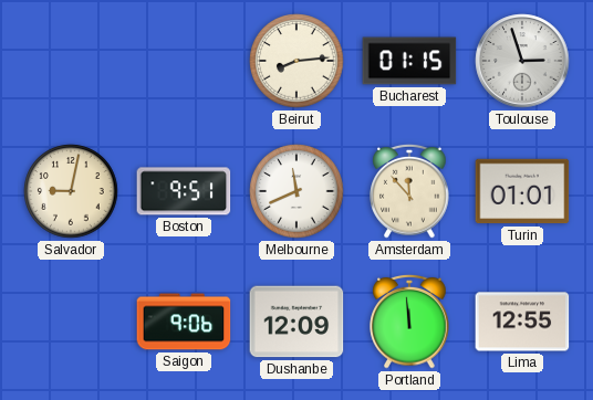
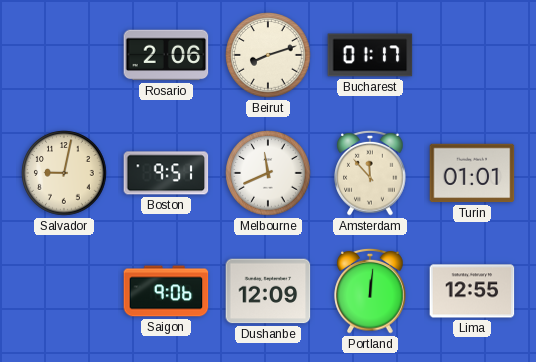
Rosario: none -> 2:06 (166, 55)
Beirut: 8:14 -> 8:12 (268, 55)
Bucharest: 01:15 -> 01:17 (370, 55)
Toulouse: 2:57 -> none (522, 61)
Portland: 11:59 -> 12:01 (370, 291)
